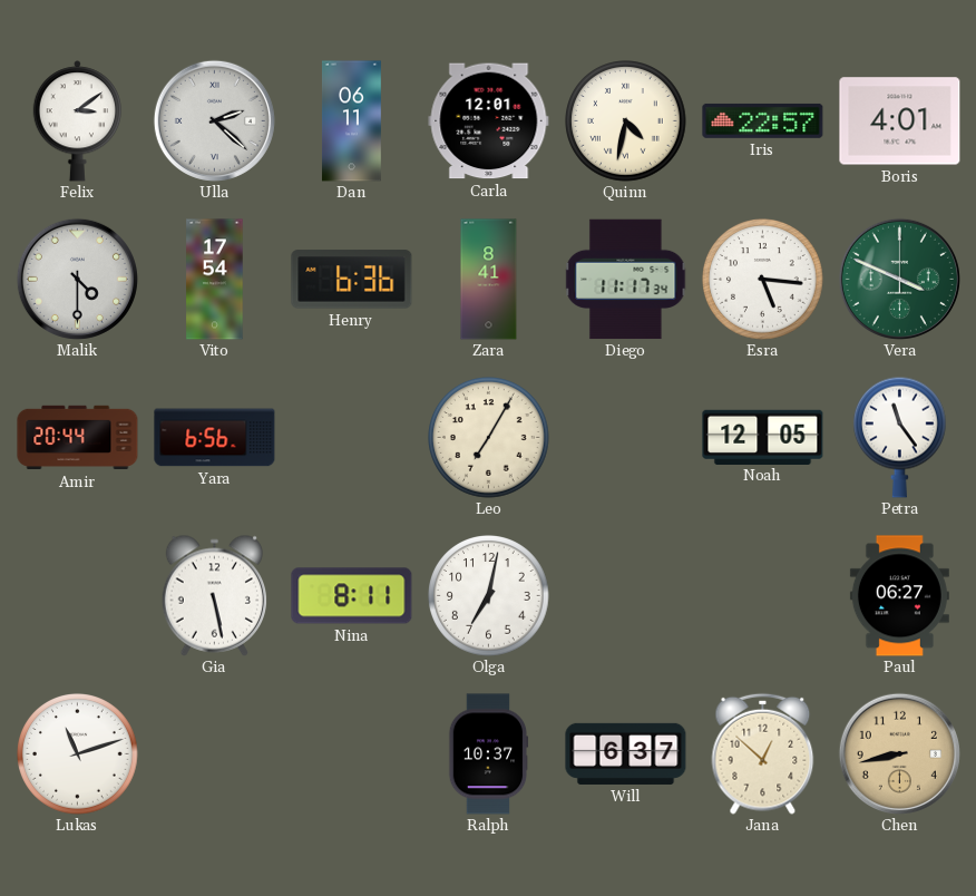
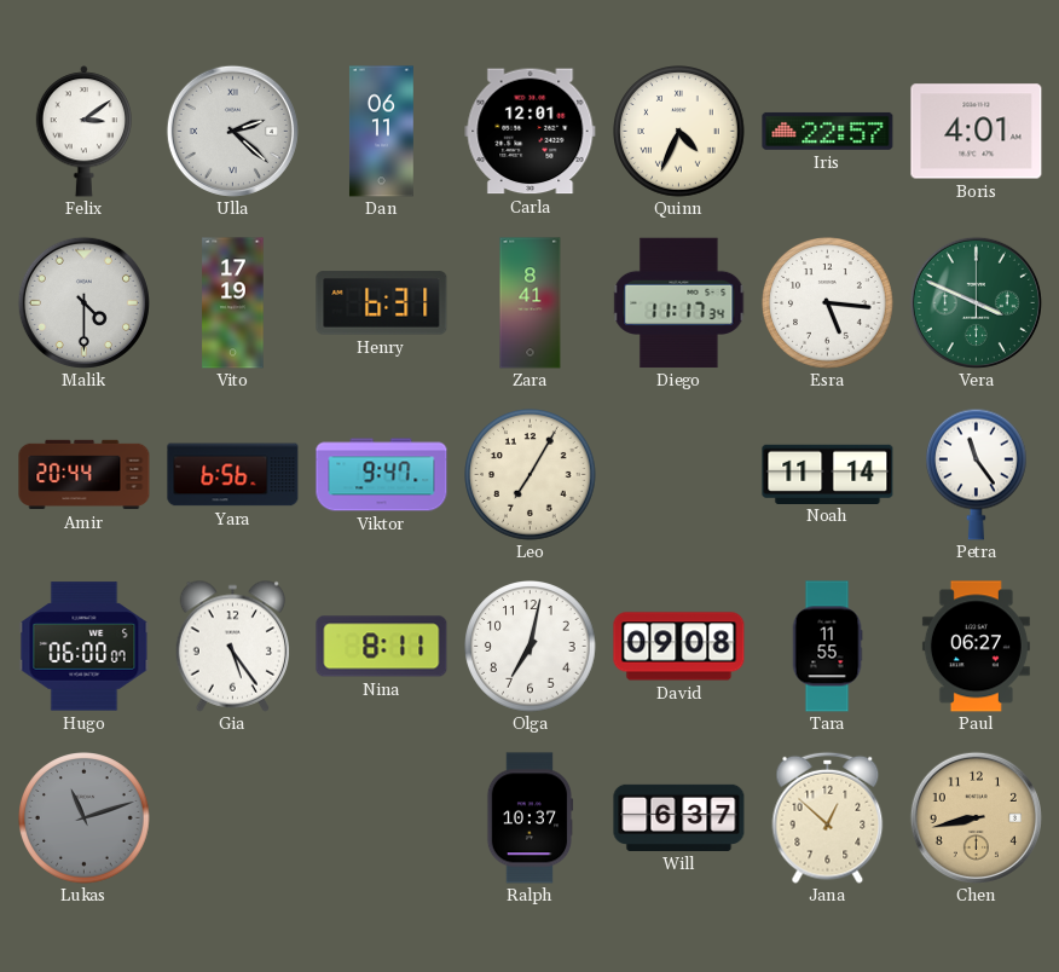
Quinn: 4:32 -> 4:34 (679, 132)
Vito: 17:54 -> 17:19 (233, 303)
Henry: 6:36 -> 6:31 (382, 303)
Viktor: none -> 9:47 (382, 475)
Noah: 12:05 -> 11:14 (828, 474)
Hugo: none -> 06:00 (85, 647)
Gia: 5:28 -> 5:24 (232, 646)
David: none -> 09:08 (679, 647)
Tara: none -> 11:55 (827, 647)
Lukas dial: white -> grey (85, 818)
